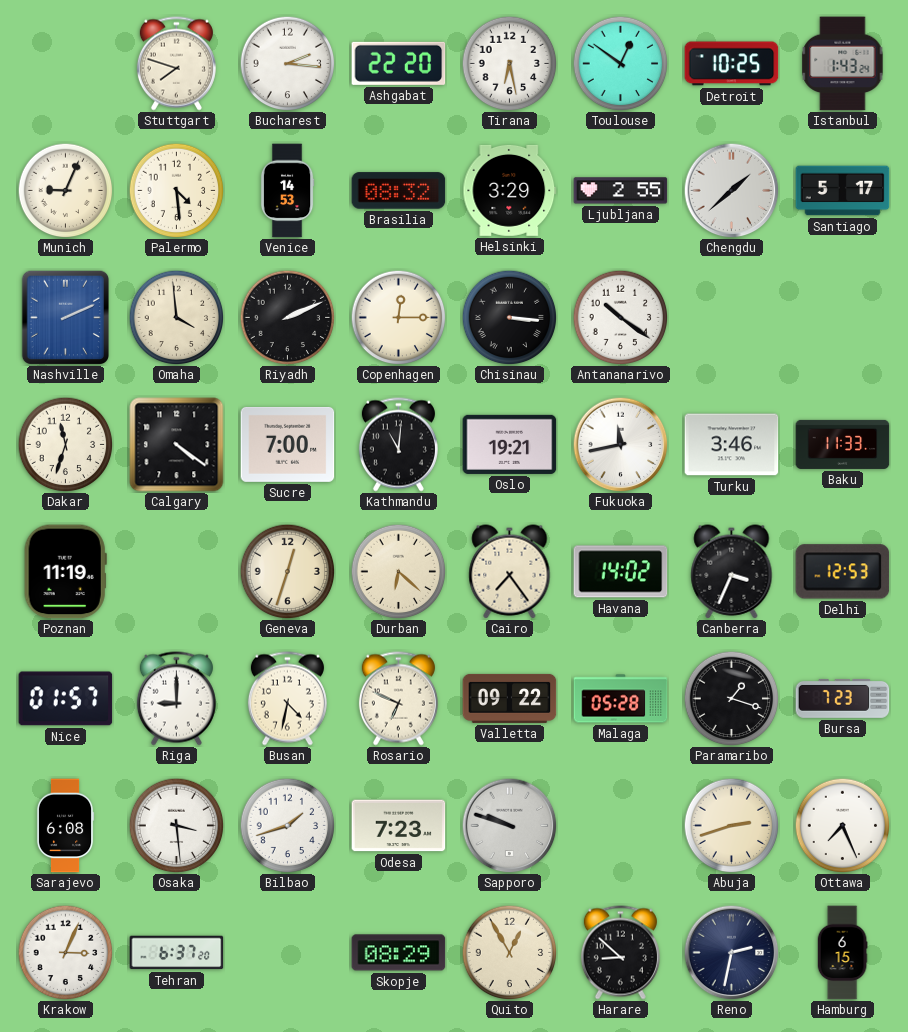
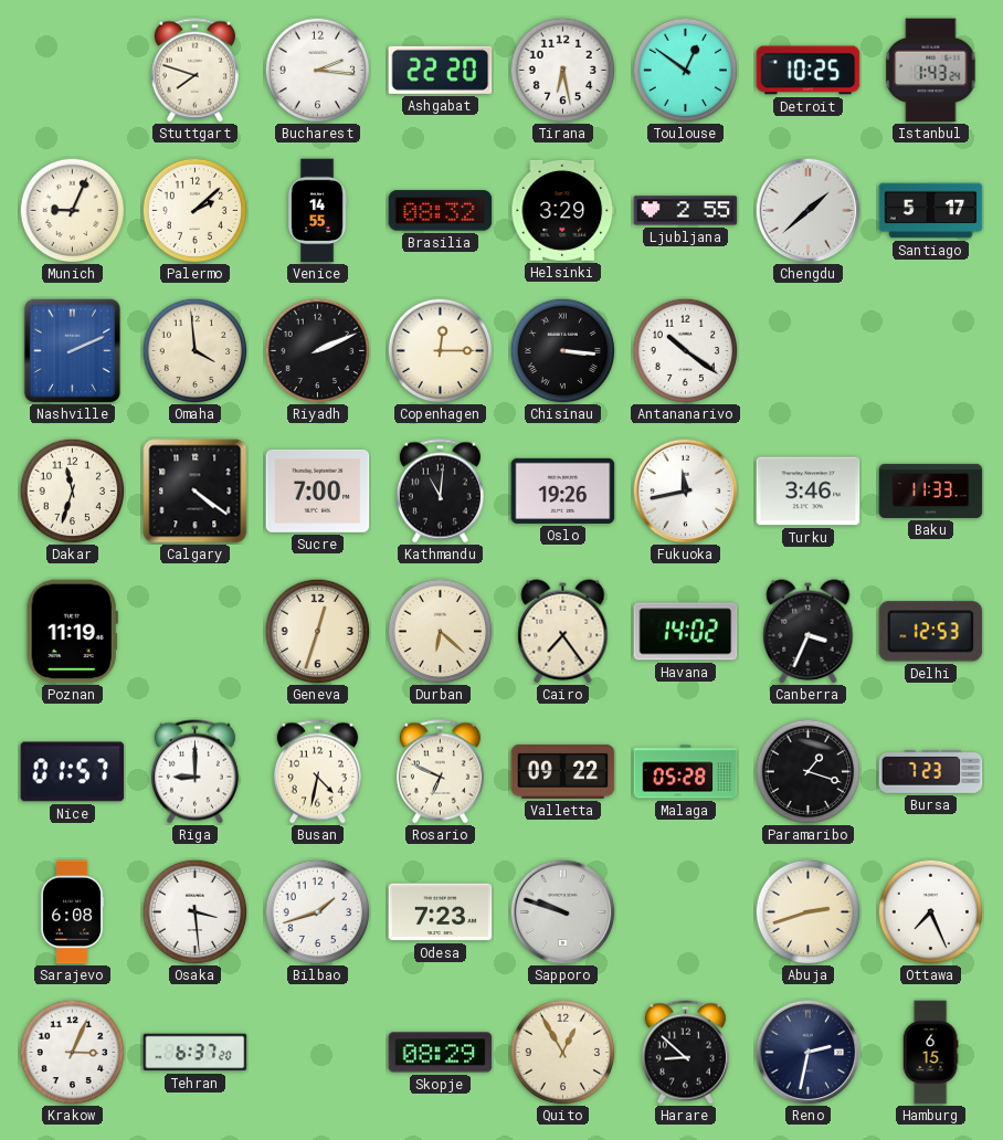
Palermo: 4:29 -> 2:08 (194, 210)
Venice: 14:53 -> 14:55 (317, 211)
Oslo: 19:21 -> 19:26 (563, 490)
